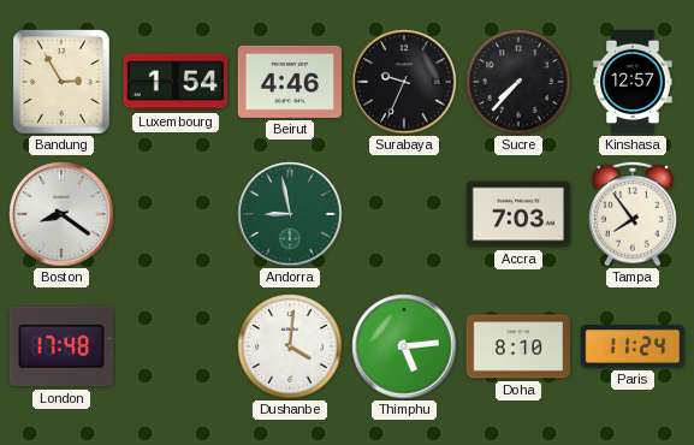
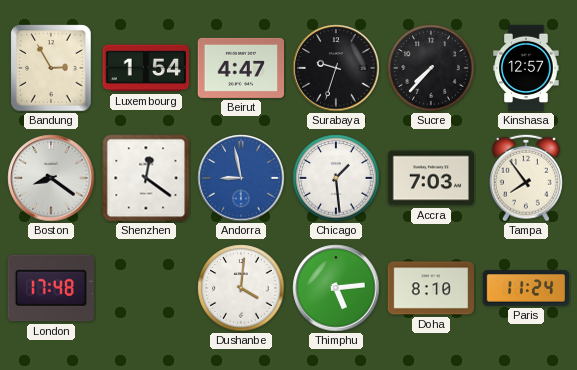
Beirut: 4:46 -> 4:47 (240, 68)
Surabaya: 9:34 -> 9:33 (336, 68)
Shenzhen: none -> 12:21 (146, 178)
Andorra dial: green -> blue (241, 178)
Chicago: none -> 1:29 (336, 178)
